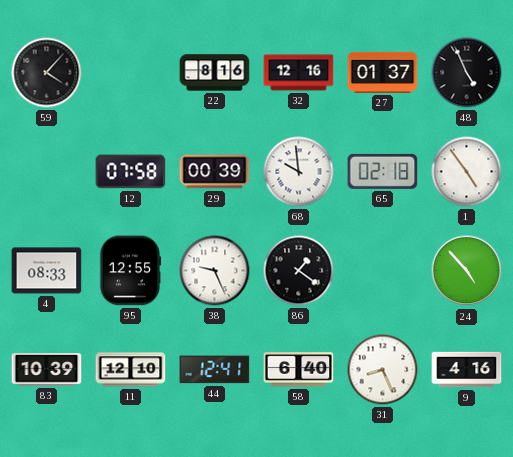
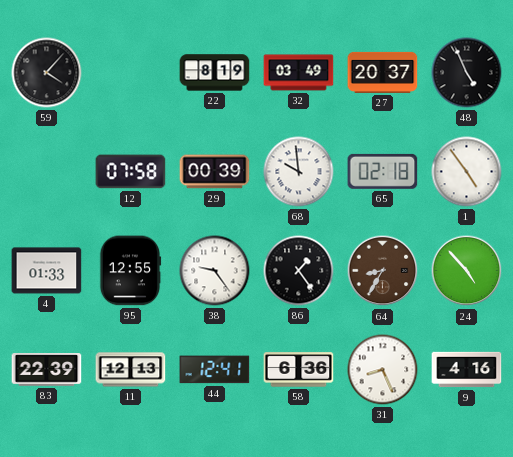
22: 8:16 -> 8:19 (215, 73)
32: 12:16 -> 03:49 (299, 73)
27: 01:37 -> 20:37 (383, 72)
4: 08:33 -> 01:33 (47, 271)
38: 9:26 -> 9:24 (215, 271)
86: 1:21 -> 1:24 (299, 271)
64: none -> 8:35 (383, 271)
83: 10:39 -> 22:39 (47, 370)
11: 12:10 -> 12:13 (131, 370)
58: 6:40 -> 6:36 (299, 370)
